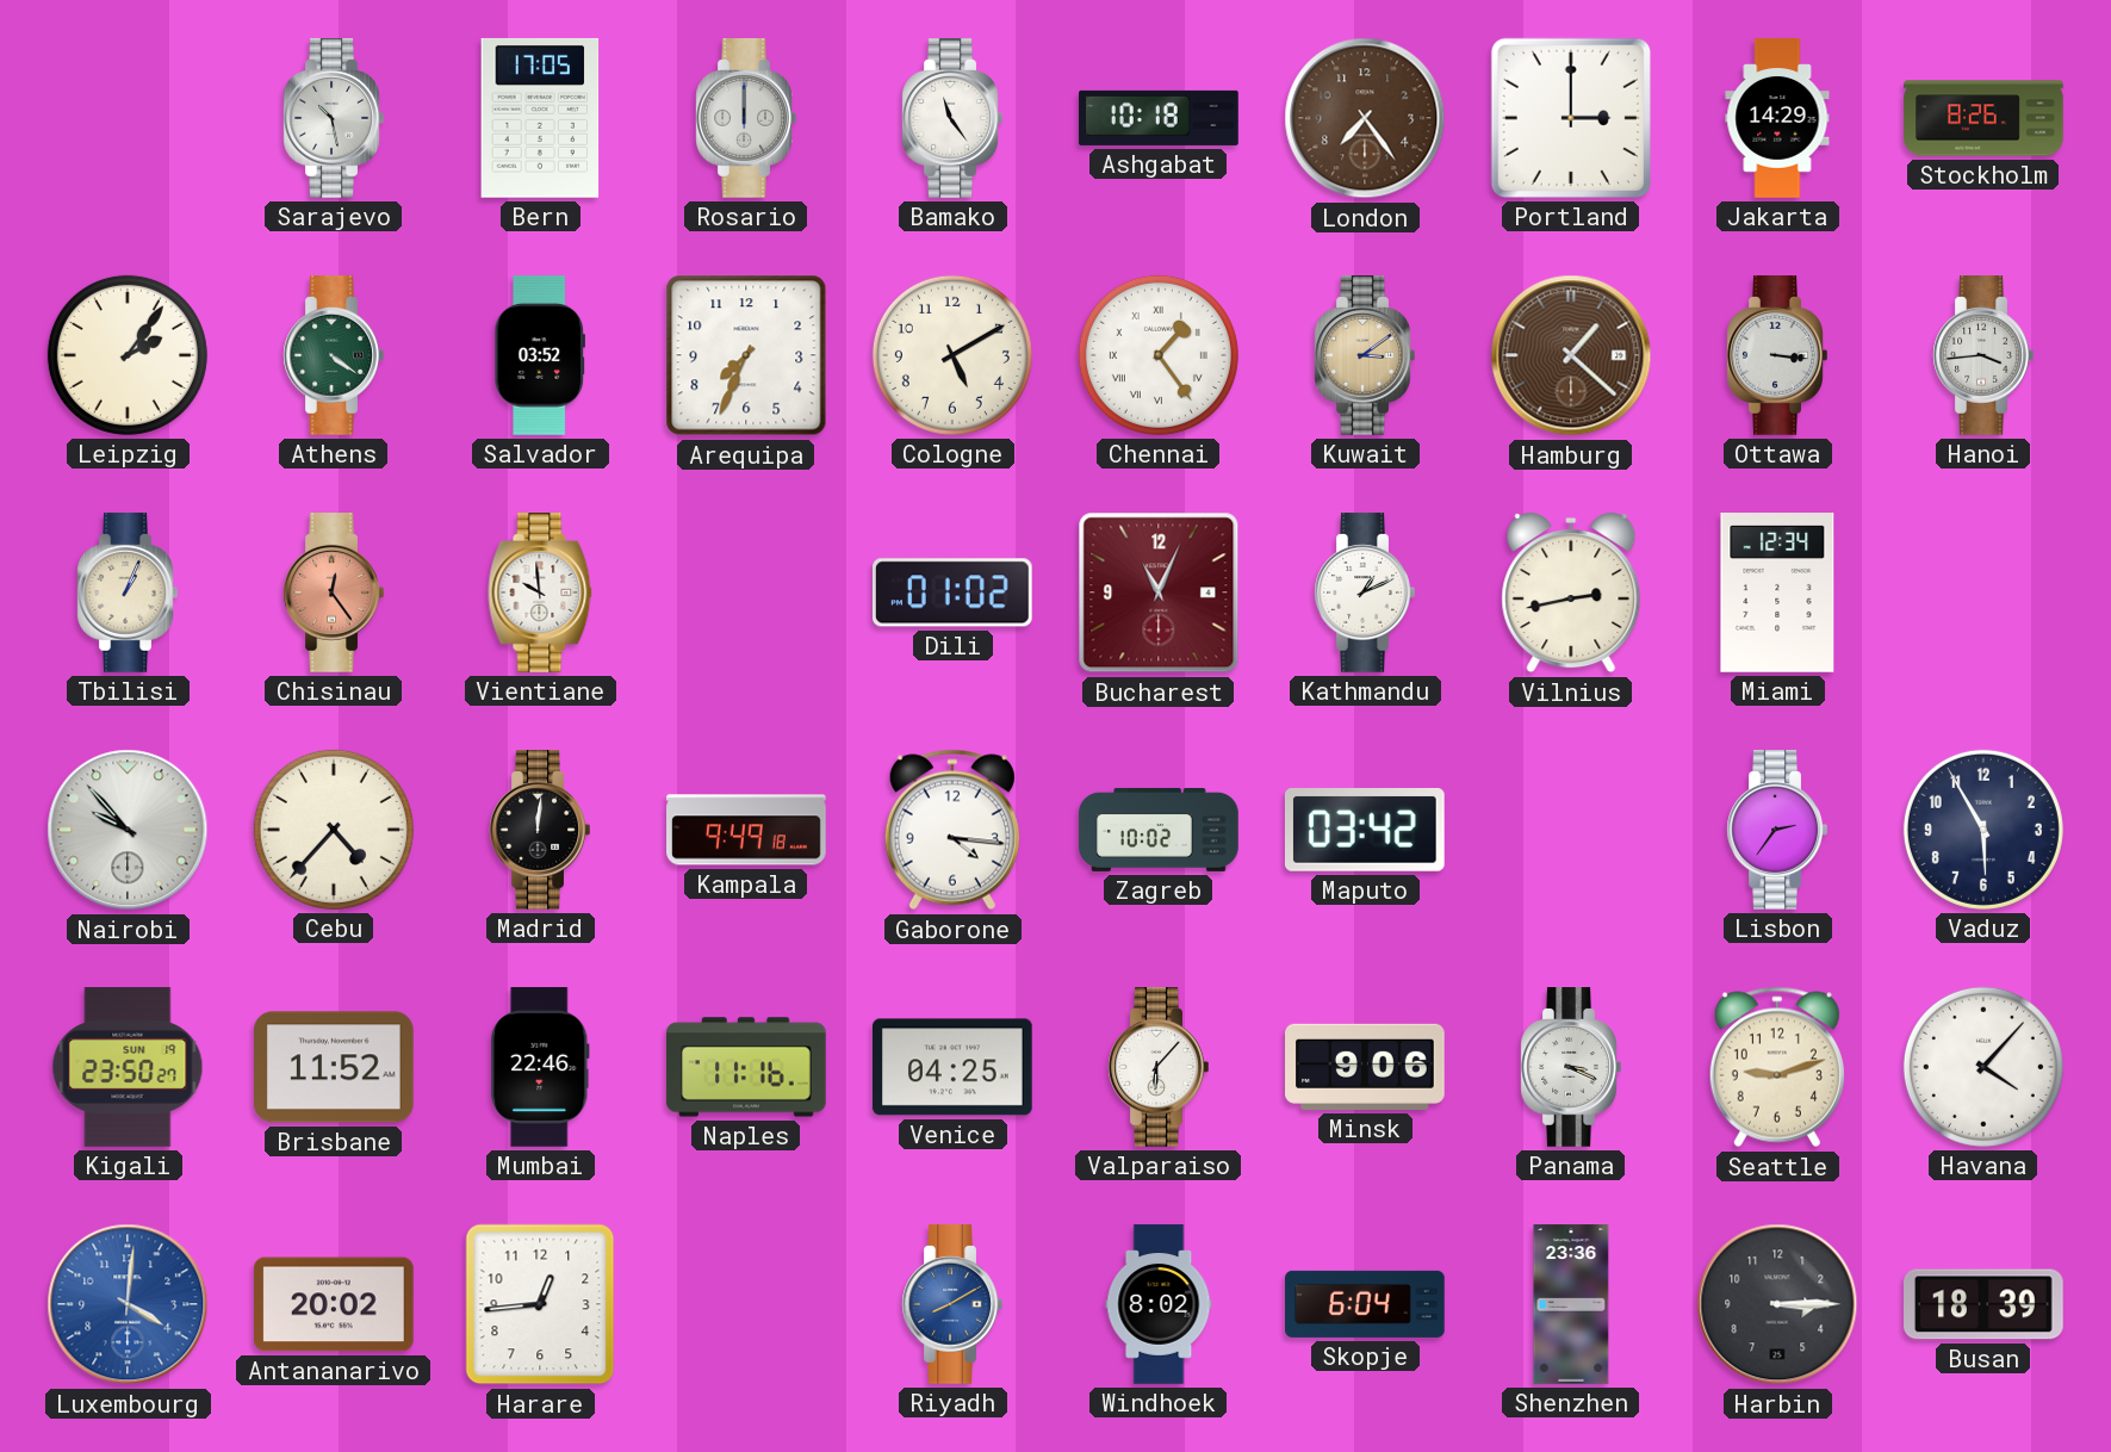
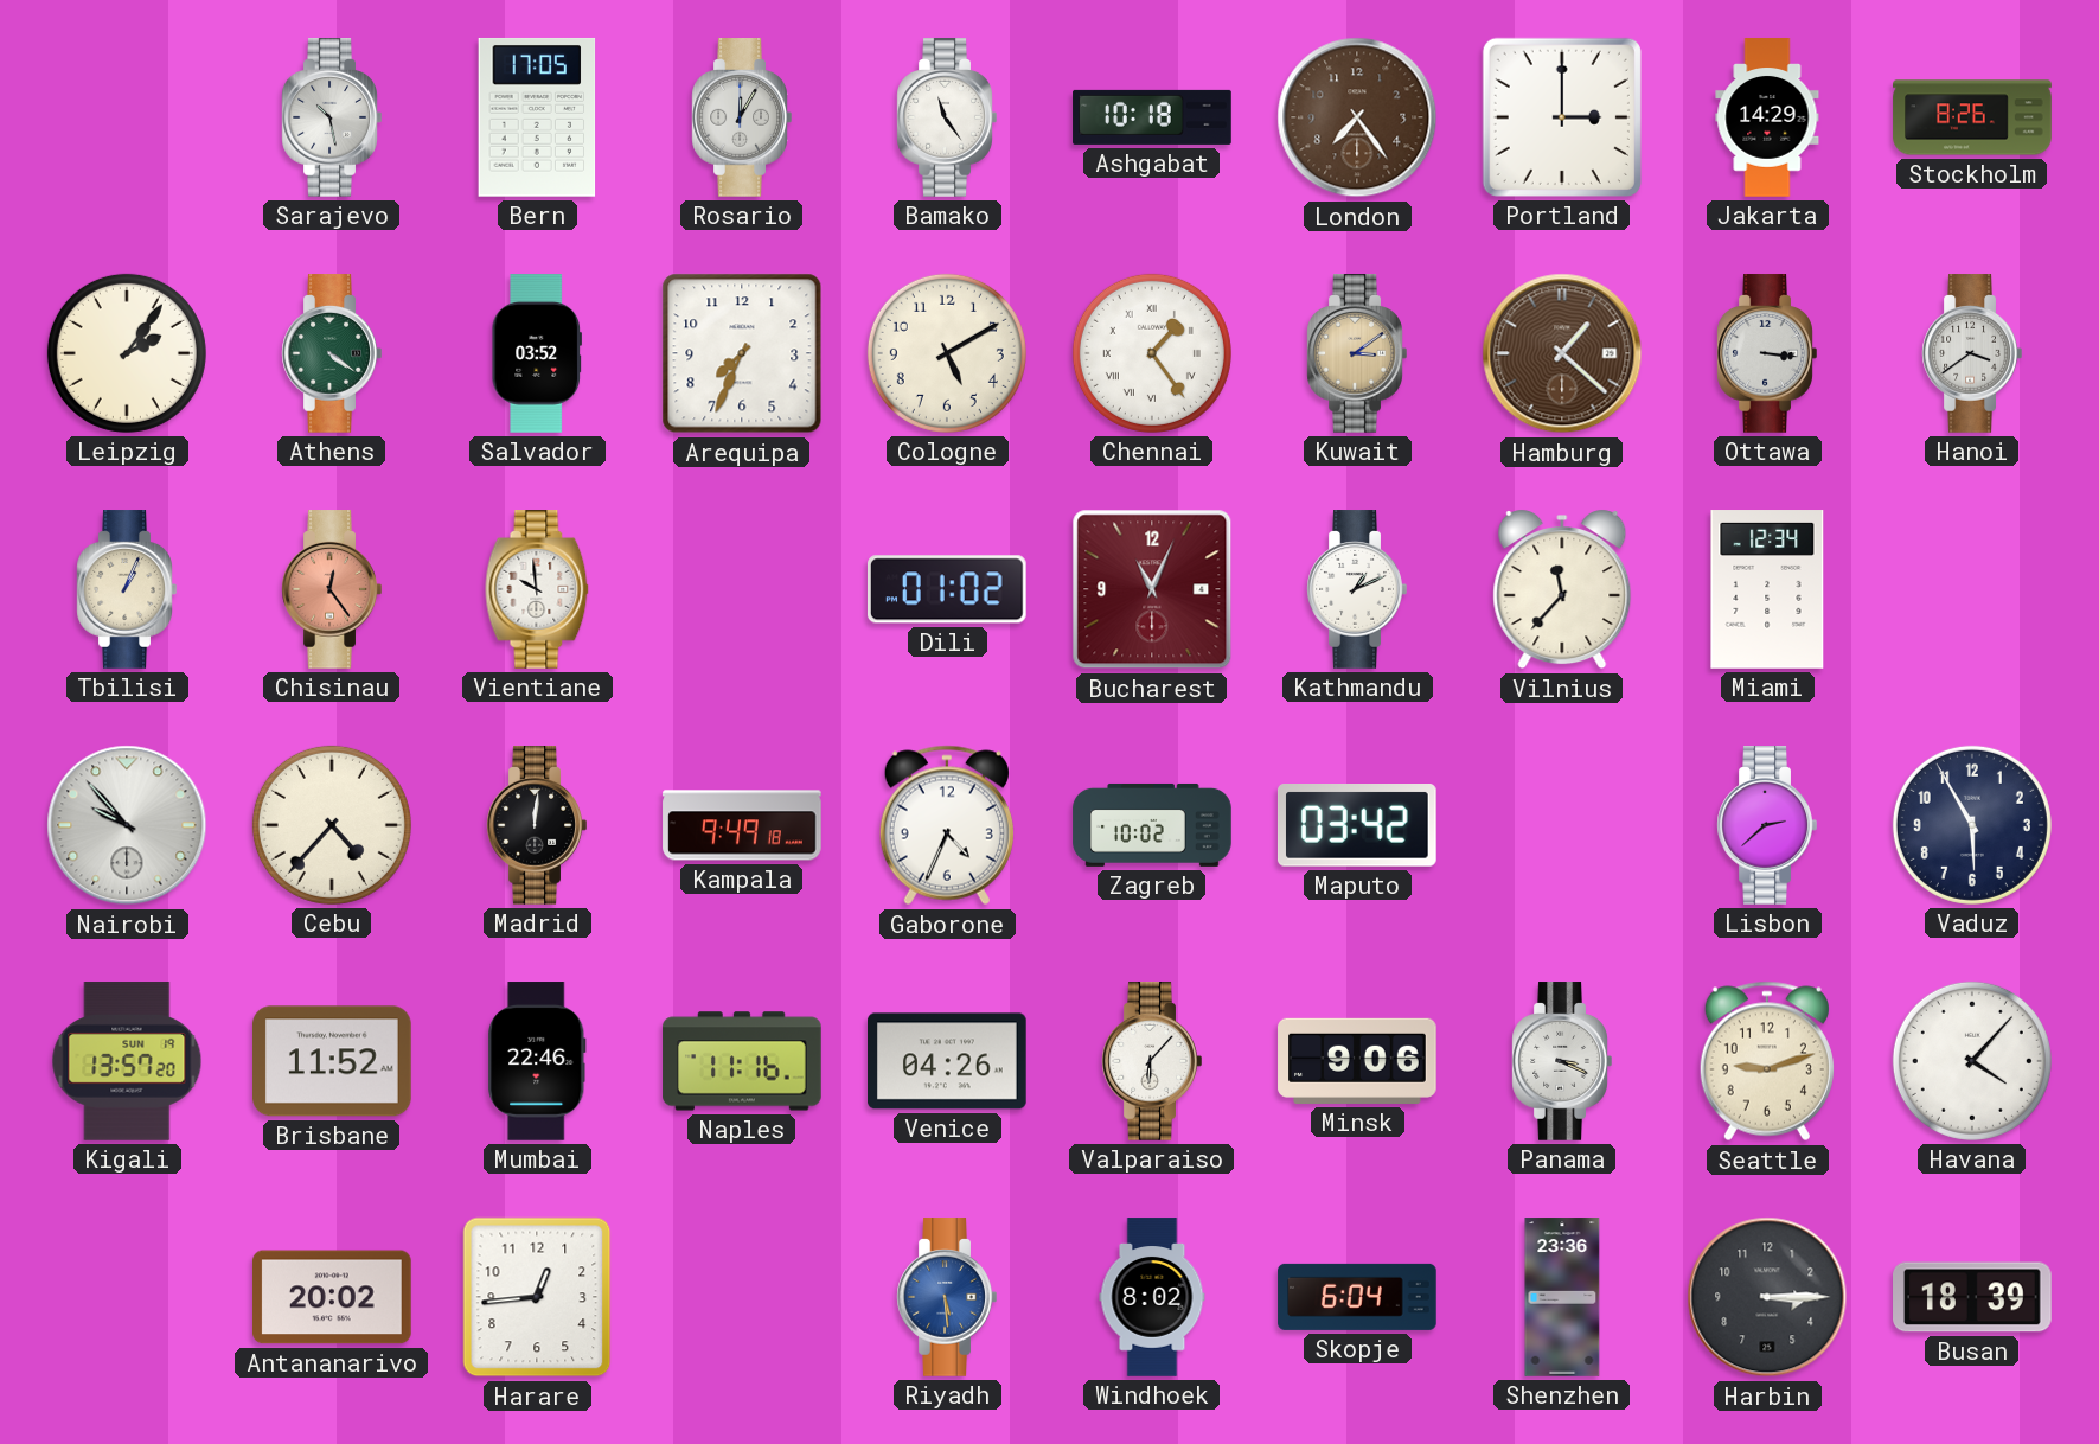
Rosario: 12:00 -> 12:05 (742, 117)
Hanoi: 3:44 -> 3:39 (1972, 353)
Vilnius: 2:43 -> 11:37 (1562, 590)
Gaborone: 4:16 -> 4:34 (947, 825)
Lisbon: 2:36 -> 2:38 (1767, 825)
Kigali: 23:50 -> 13:57 (127, 1061)
Venice: 04:25 -> 04:26 (948, 1061)
Luxembourg: 4:01 -> none (128, 1304)
Riyadh: 8:10 -> 5:29 (947, 1297)
